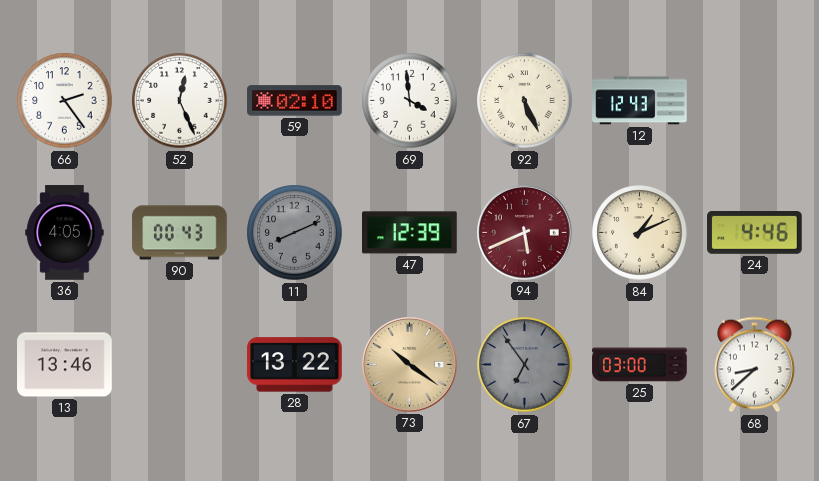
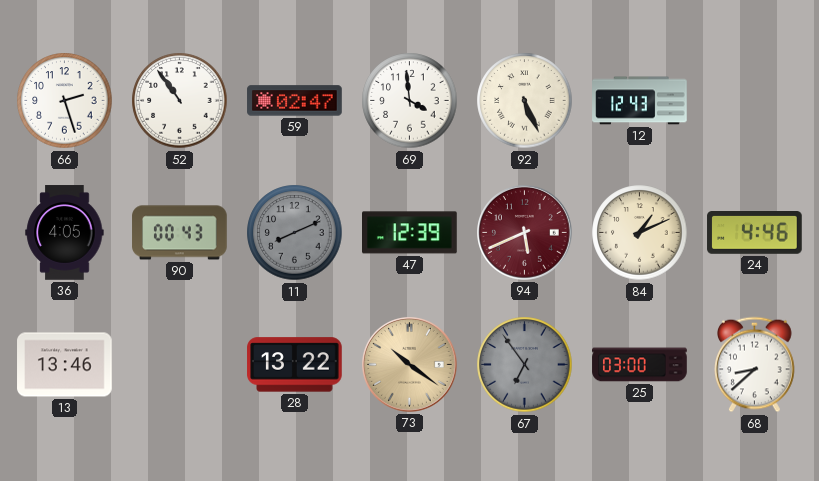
66: 2:24 -> 2:27 (65, 101)
52: 12:26 -> 10:54 (180, 101)
59: 02:10 -> 02:47 (295, 101)
